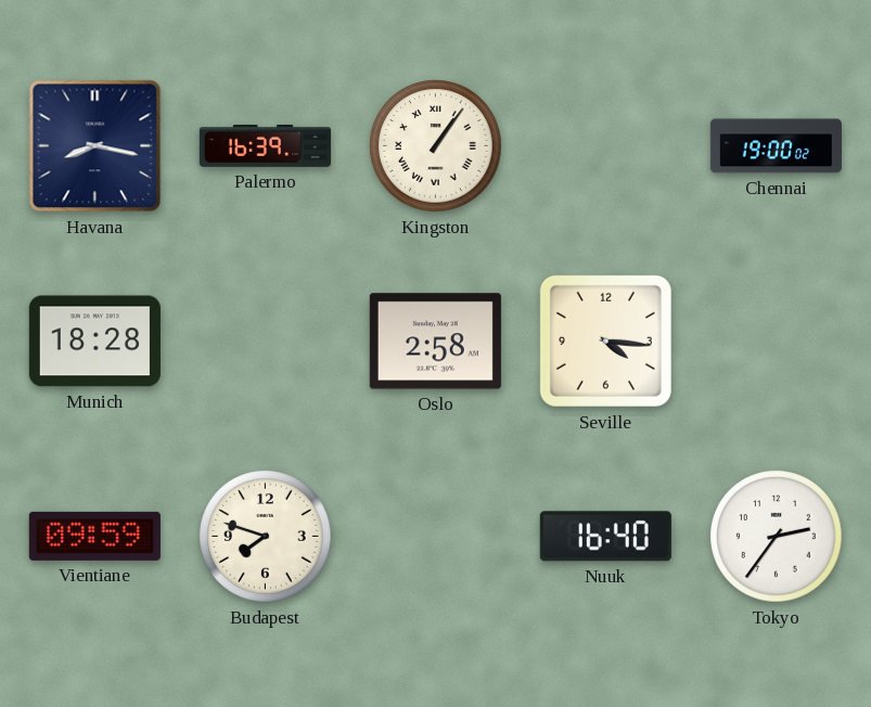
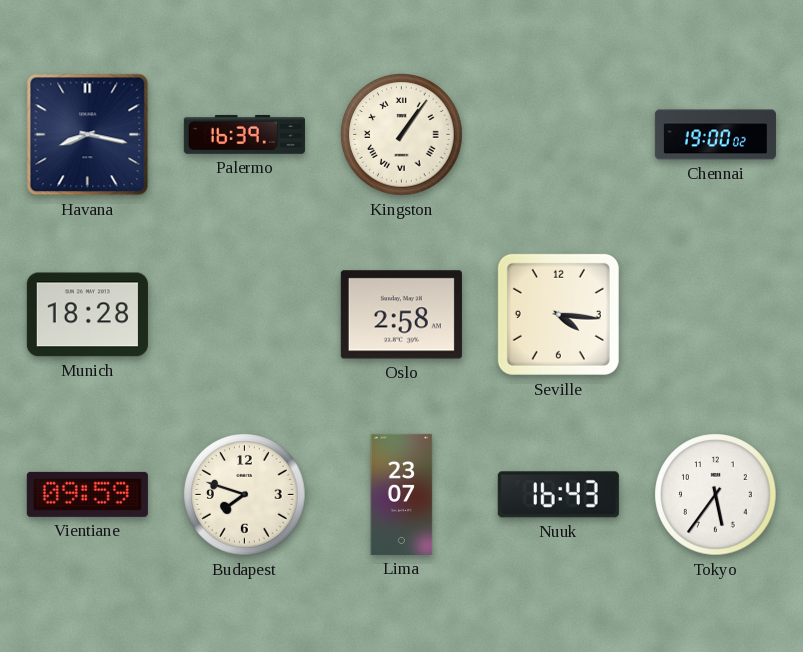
Lima: none -> 23:07 (402, 494)
Nuuk: 16:40 -> 16:43 (558, 495)
Tokyo: 2:36 -> 5:36 (716, 495)
